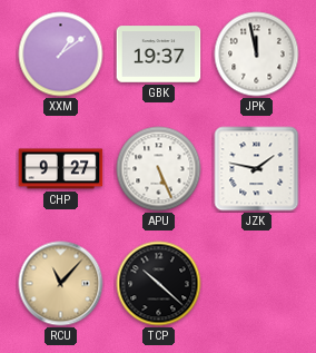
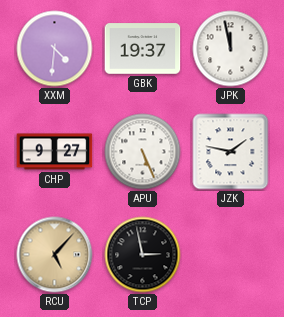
XXM: 1:09 -> 4:31 (55, 49)
RCU: 11:07 -> 5:07 (55, 255)
TCP: 10:22 -> 2:58 (143, 255)
